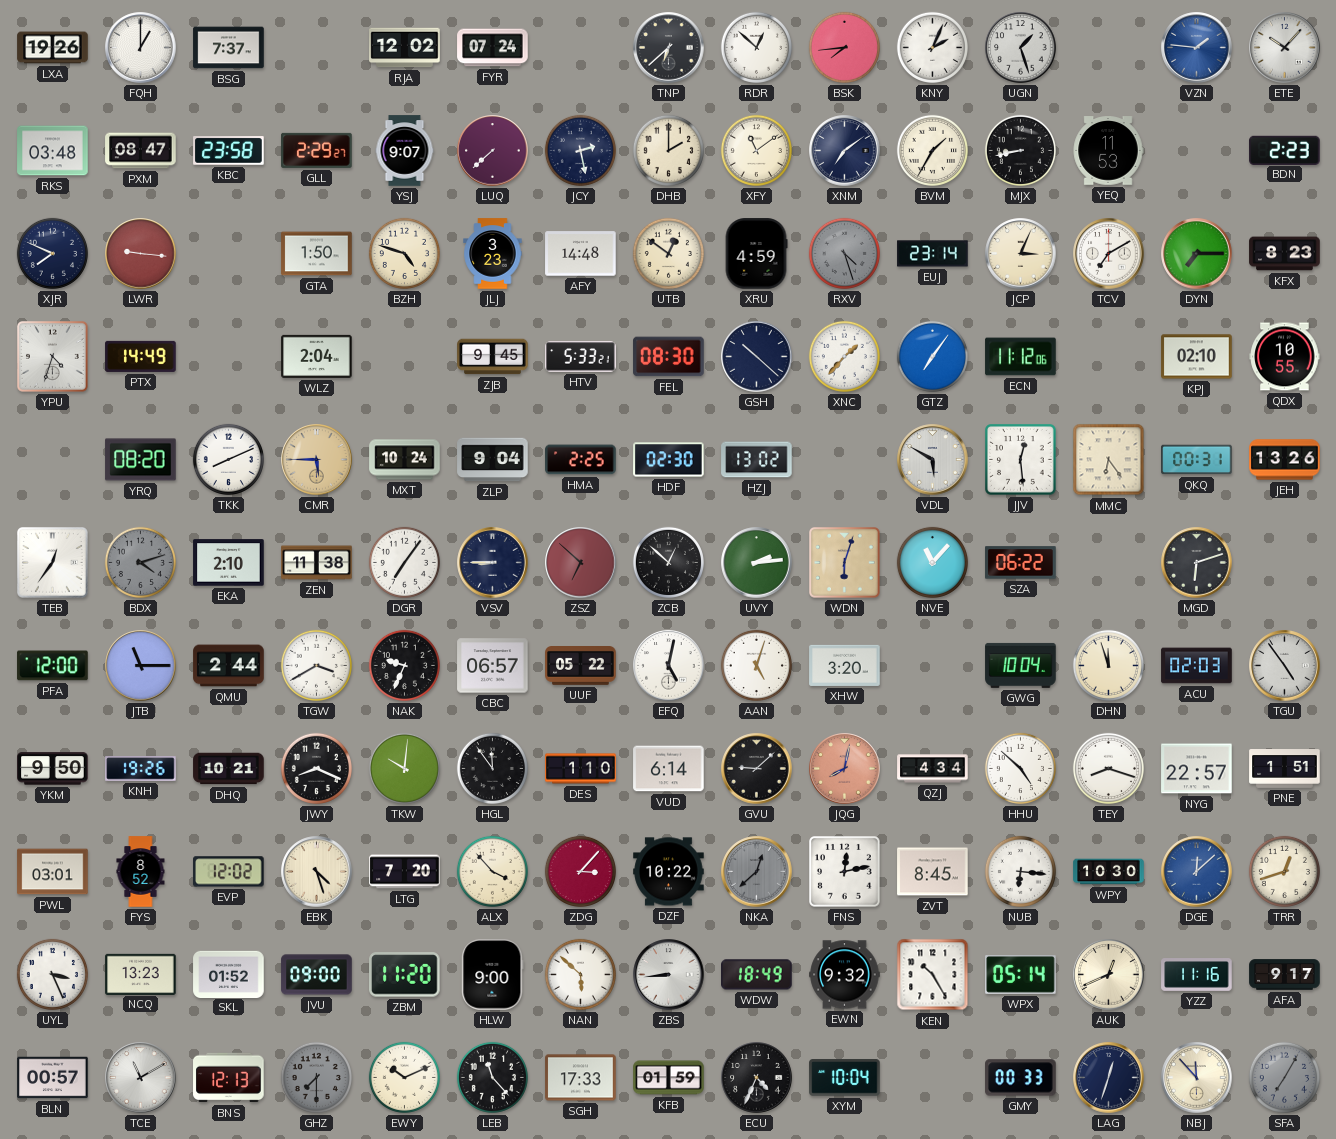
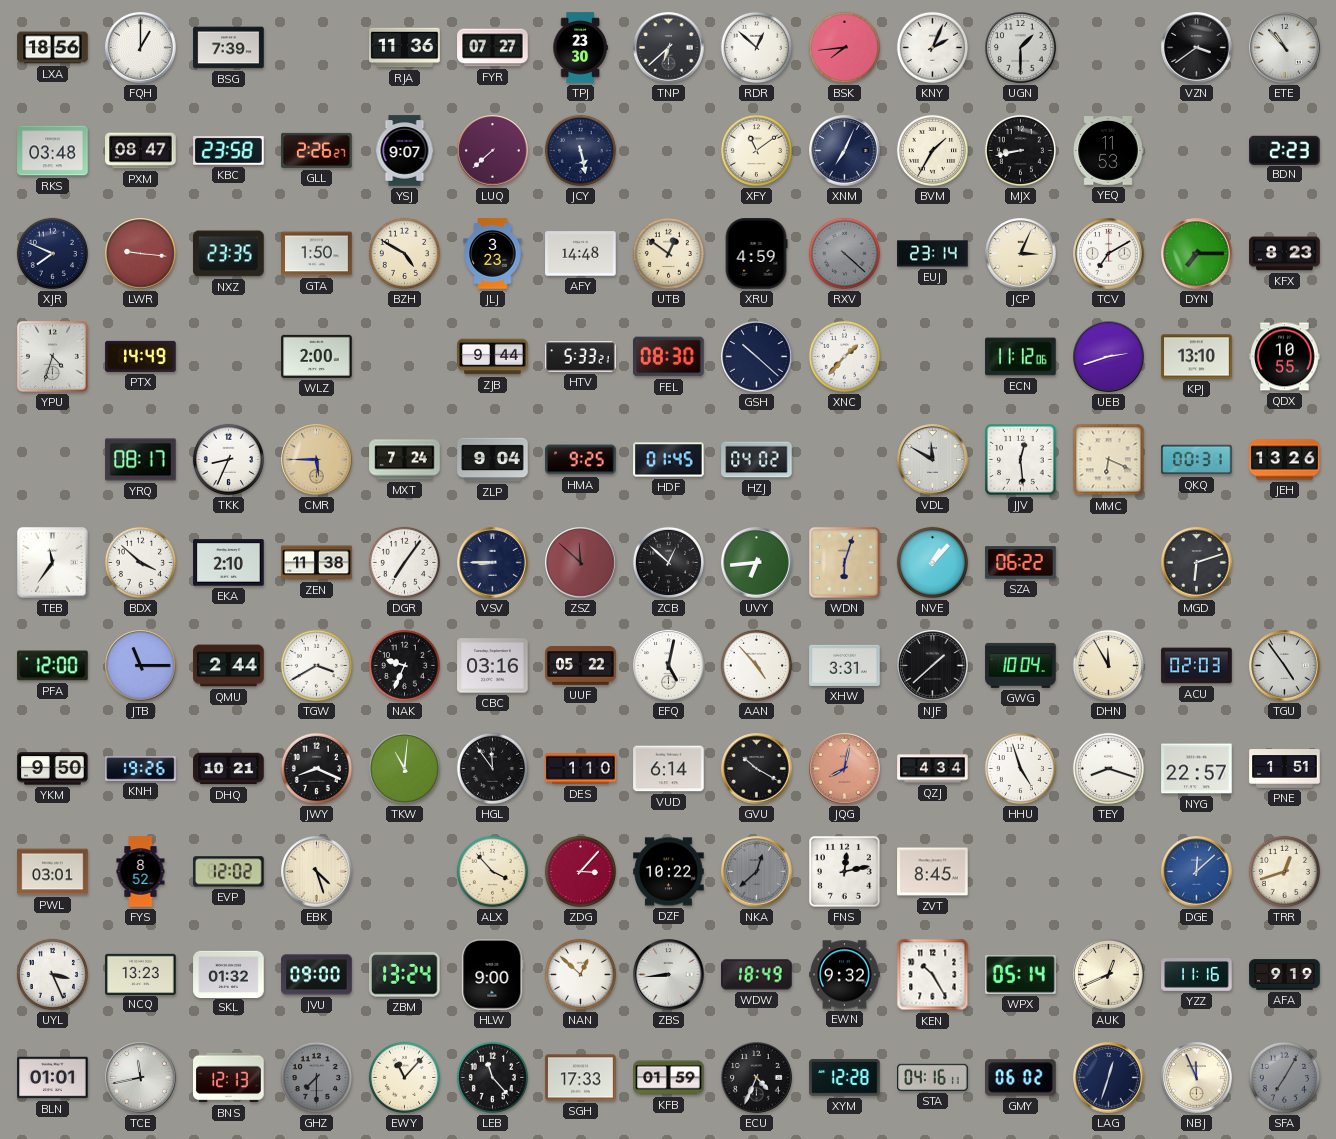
LXA: 19:26 -> 18:56 (53, 48)
BSG: 7:37 -> 7:39 (229, 48)
RJA: 12:02 -> 11:36 (405, 48)
FYR: 07:24 -> 07:27 (493, 48)
TPJ: none -> 23:30 (580, 48)
UGN: 1:27 -> 1:30 (1021, 48)
VZN: 1:46 -> 3:39 (1197, 48)
VZN dial: blue -> black (1197, 48)
ETE: 10:07 -> 10:53 (1285, 48)
GLL: 2:29 -> 2:26 (317, 150)
JCY: 2:28 -> 5:28 (580, 150)
DHB: 2:00 -> none (668, 150)
XNM: 7:09 -> 7:04 (845, 151)
NXZ: none -> 23:35 (229, 254)
BZH: 4:48 -> 4:50 (404, 253)
RXV: 4:27 -> 4:22 (844, 253)
WLZ: 2:04 -> 2:00 (317, 356)
ZJB: 9:45 -> 9:44 (493, 357)
GTZ: 7:06 -> none (932, 356)
UEB: none -> 2:42 (1109, 357)
KPJ: 02:10 -> 13:10 (1197, 357)
YRQ: 08:20 -> 08:17 (141, 460)
TKK: 8:11 -> 8:34 (228, 459)
MXT: 10:24 -> 7:24 (405, 460)
HMA: 2:25 -> 9:25 (581, 460)
HDF: 02:30 -> 01:45 (669, 460)
HZJ: 13:02 -> 04:02 (757, 460)
VDL: 5:50 -> 11:50 (933, 460)
MMC: 6:24 -> 6:19 (1109, 460)
TEB: 12:36 -> 11:36 (53, 563)
BDX: 4:12 -> 3:52 (140, 562)
BDX dial: grey -> white (140, 562)
ZSZ: 6:52 -> 11:52 (581, 563)
UVY: 2:14 -> 6:44 (757, 563)
NVE: 11:07 -> 1:07 (932, 562)
CBC: 06:57 -> 03:16 (493, 666)
AAN: 5:03 -> 4:53 (756, 665)
XHW: 3:20 -> 3:31 (845, 665)
NJF: none -> 1:38 (933, 666)
DHN: 11:57 -> 11:55 (1108, 665)
TKW: 10:01 -> 11:01 (404, 768)
GVU: 9:08 -> 10:20 (757, 769)
HHU: 4:52 -> 4:57 (1020, 768)
LTG: 7:20 -> none (405, 872)
NUB: 6:16 -> none (1020, 871)
WPY: 10:30 -> none (1109, 872)
SKL: 01:52 -> 01:32 (229, 974)
ZBM: 11:20 -> 13:24 (405, 975)
NAN: 5:52 -> 12:52 (580, 974)
AFA: 9:17 -> 9:19 (1285, 975)
BLN: 00:57 -> 01:01 (53, 1078)
TCE: 11:10 -> 11:43 (141, 1078)
EWY: 10:11 -> 11:07 (404, 1077)
XYM: 10:04 -> 12:28 (845, 1078)
STA: none -> 04:16 (933, 1077)
GMY: 00:33 -> 06:02 (1021, 1078)
NBJ: 11:53 -> 11:56 (1197, 1078)
